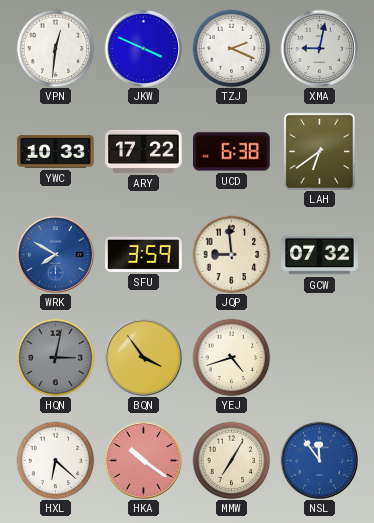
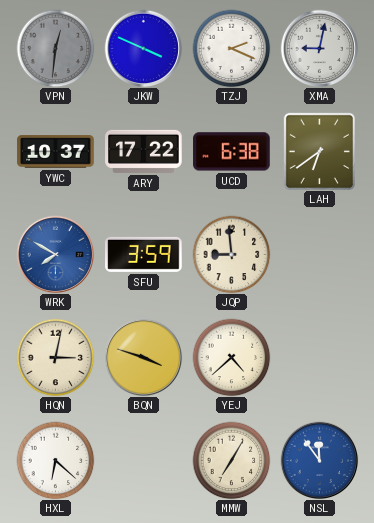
VPN dial: white -> grey (55, 48)
YWC: 10:33 -> 10:37 (56, 152)
GCW: 07:32 -> none (320, 255)
HQN dial: grey -> cream (55, 357)
BQN: 3:54 -> 3:48 (143, 357)
YEJ: 4:42 -> 4:38 (231, 357)
HKA: 10:21 -> none (143, 460)
